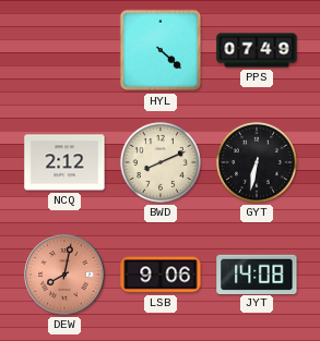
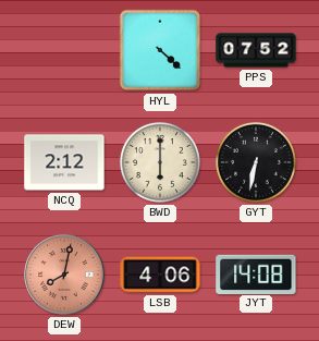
PPS: 07:49 -> 07:52 (256, 50)
BWD: 8:11 -> 6:00 (160, 162)
LSB: 9:06 -> 4:06 (160, 275)
